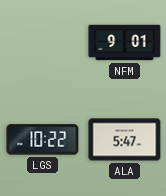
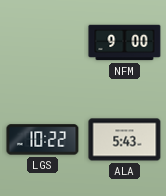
NFM: 9:01 -> 9:00 (125, 43)
ALA: 5:47 -> 5:43 (125, 140)
